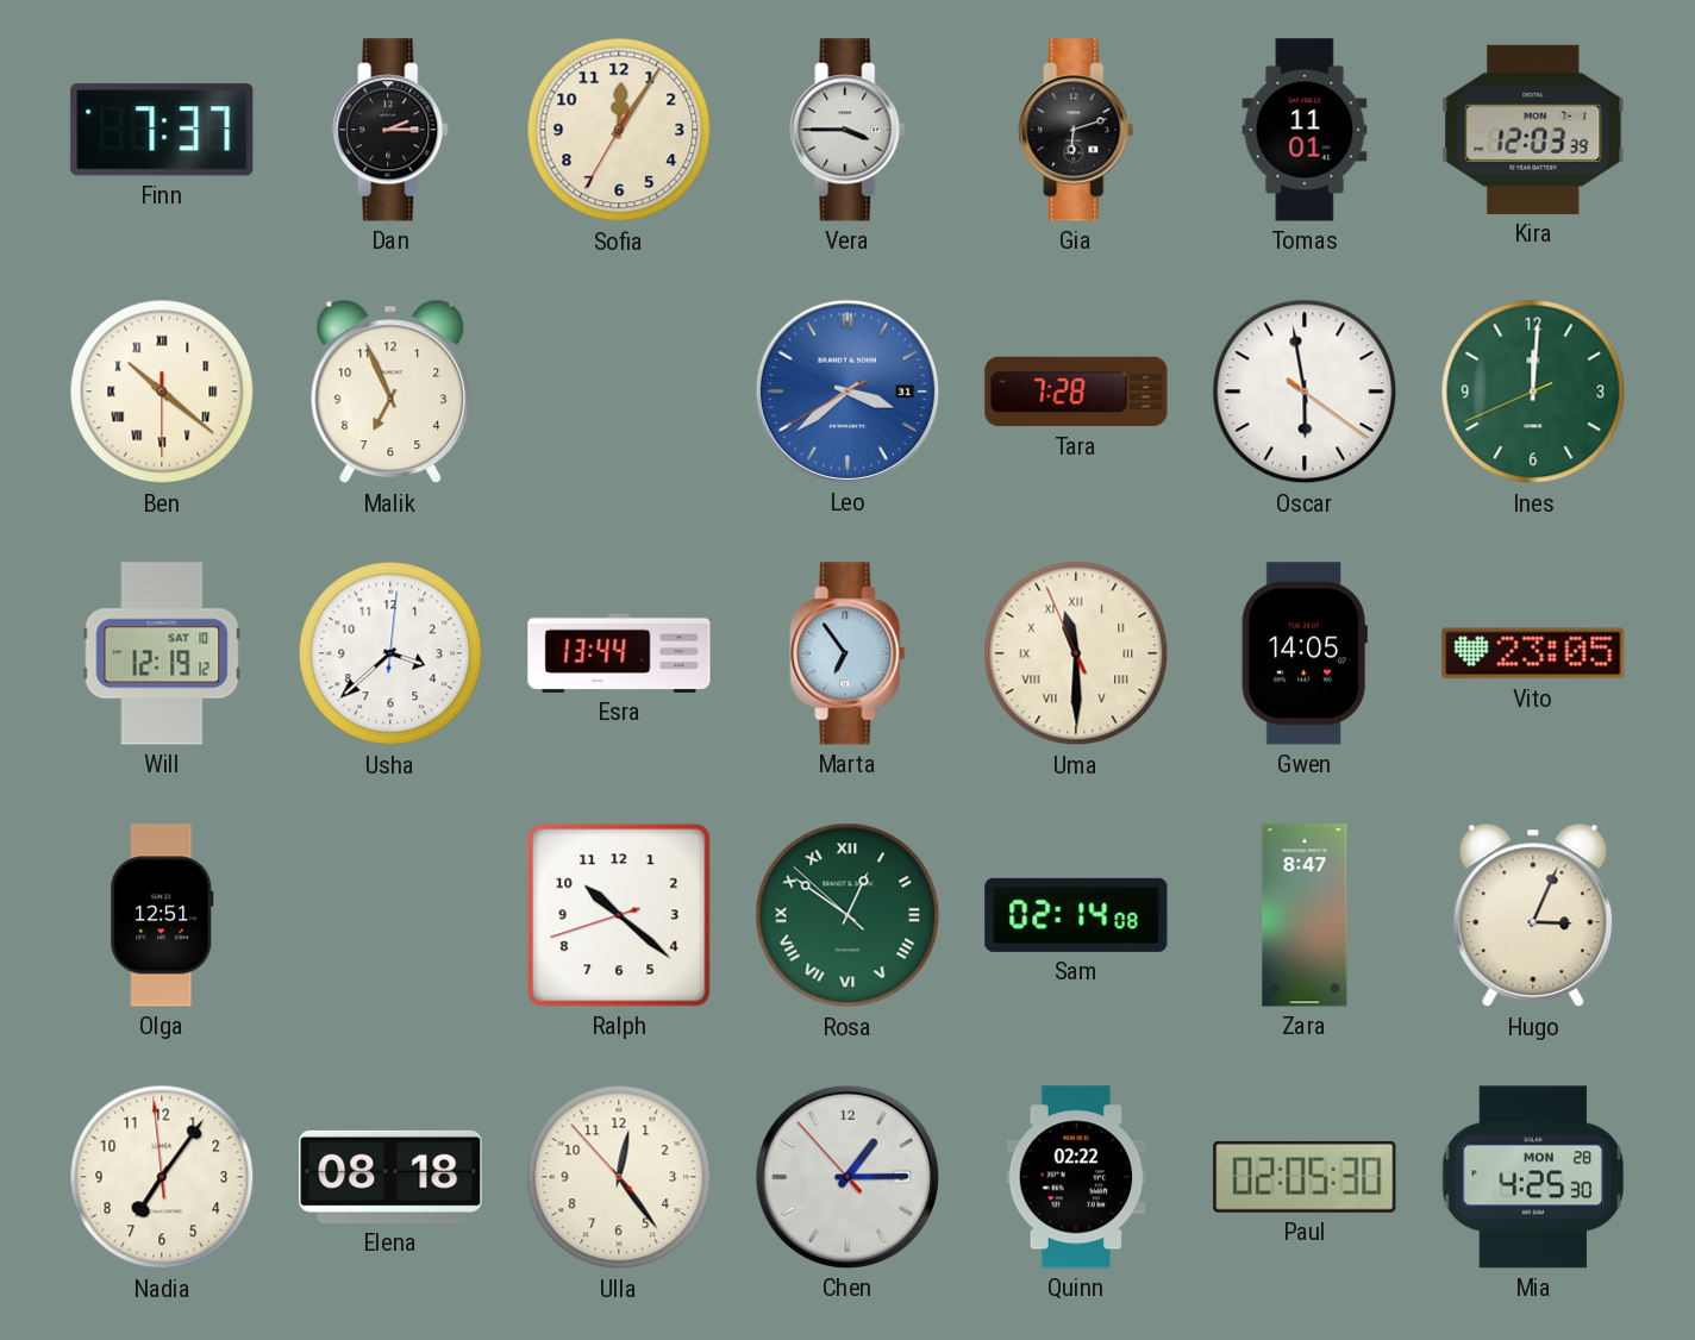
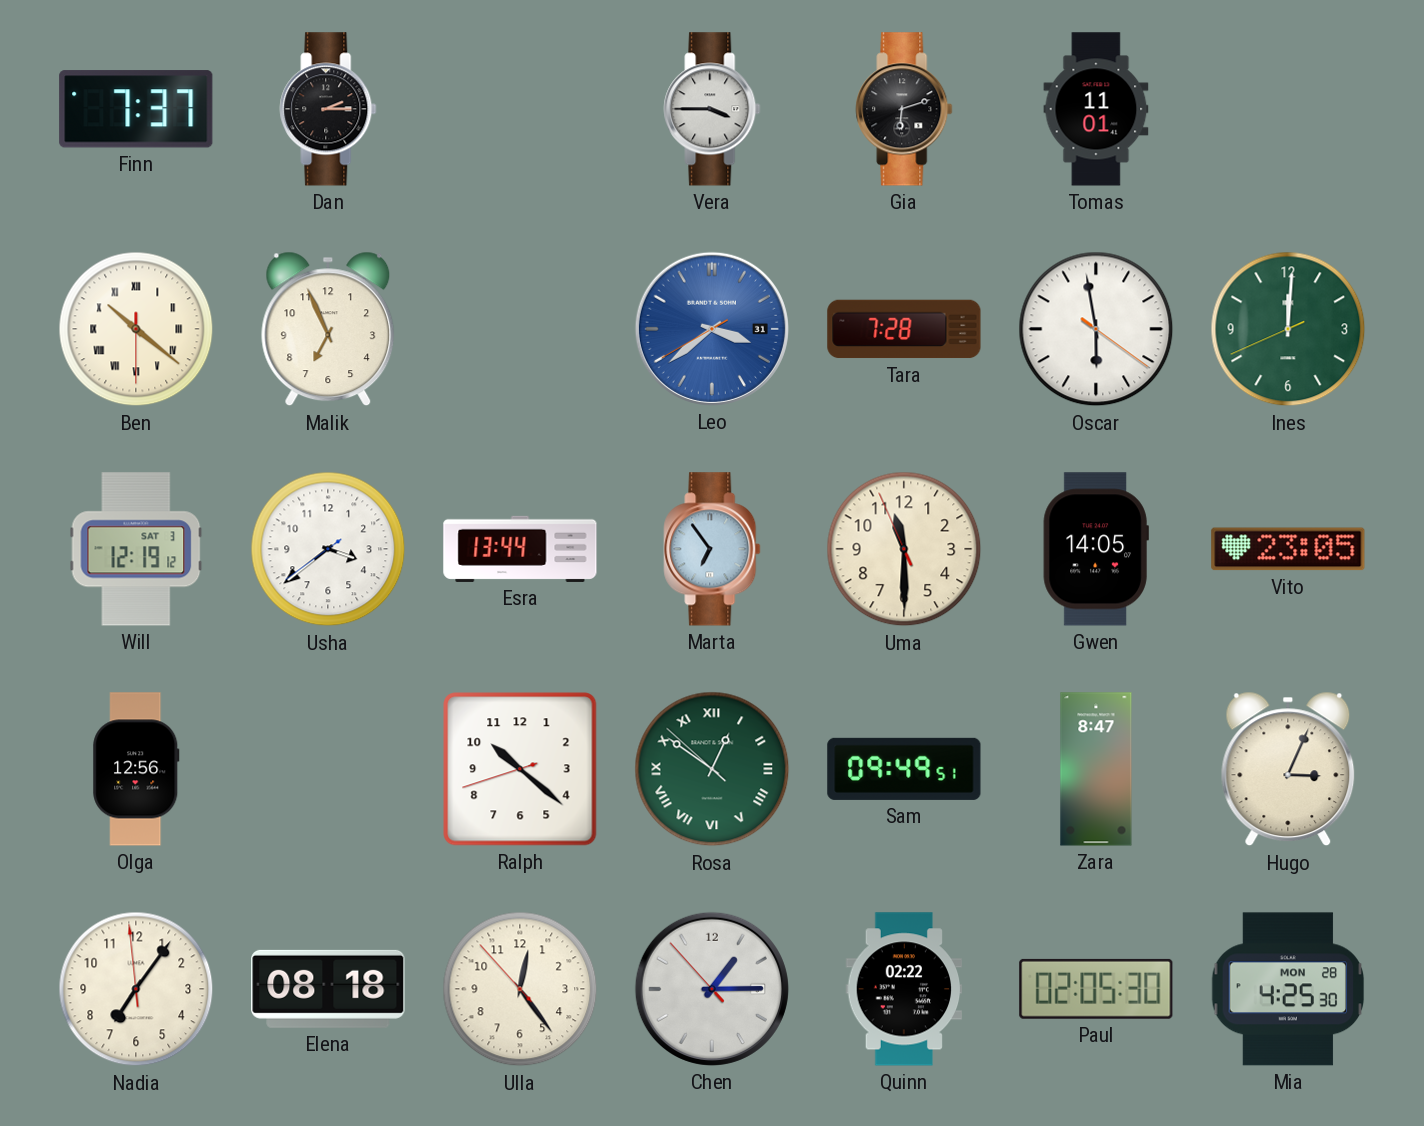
Sofia: 12:05 -> none (619, 130)
Kira: 12:03 -> none (1533, 130)
Will date: SAT 10 -> SAT 3 (136, 549)
Usha: 3:38:01 -> 3:38:39 (328, 549)
Uma numerals: Roman -> Arabic (904, 549)
Olga: 12:51 -> 12:56 (136, 769)
Sam: 02:14 -> 09:49 (904, 769)
